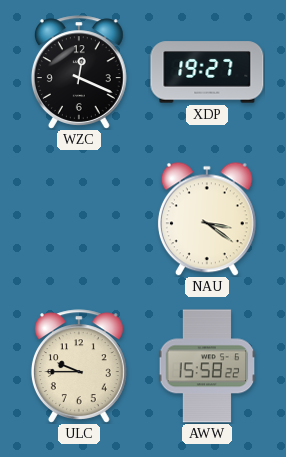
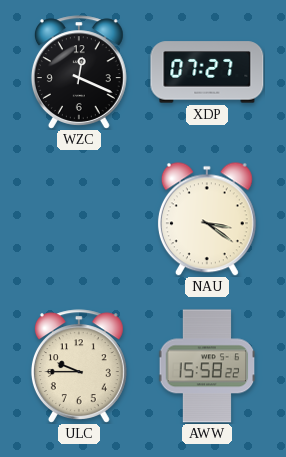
XDP: 19:27 -> 07:27 (207, 72)
